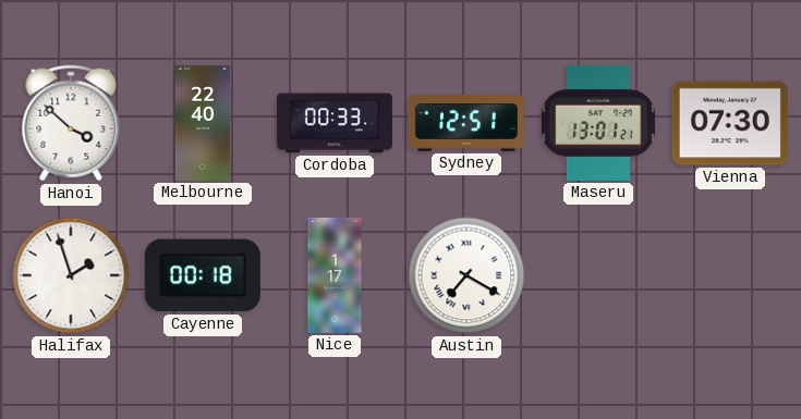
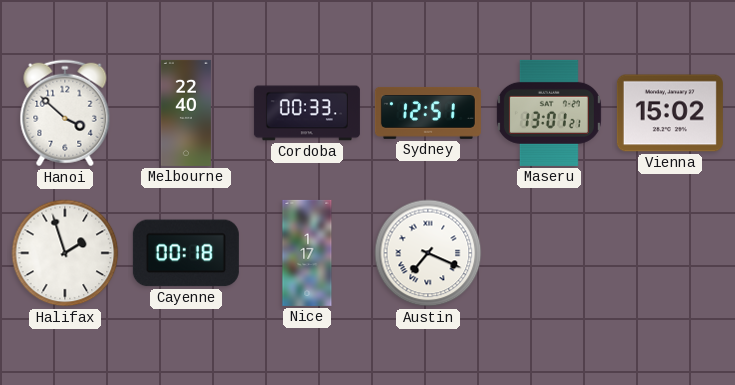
Vienna: 07:30 -> 15:02 (670, 113)
Austin: 7:20 -> 7:19 (428, 253)
